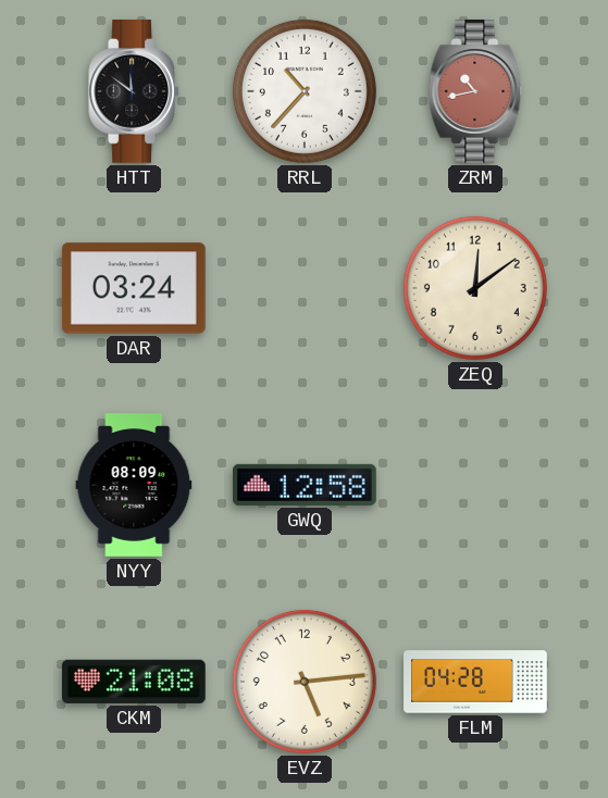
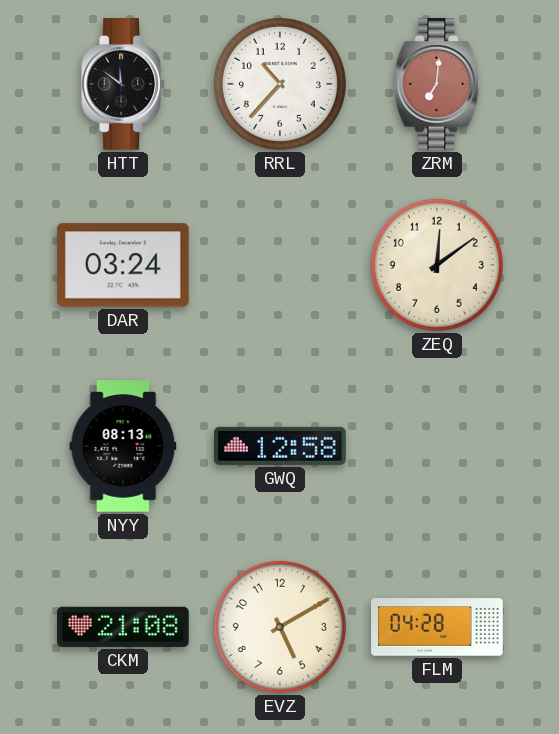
ZRM: 10:43 -> 7:01 (437, 85)
NYY: 08:09 -> 08:13 (123, 446)
EVZ: 5:14 -> 5:10 (280, 627)
